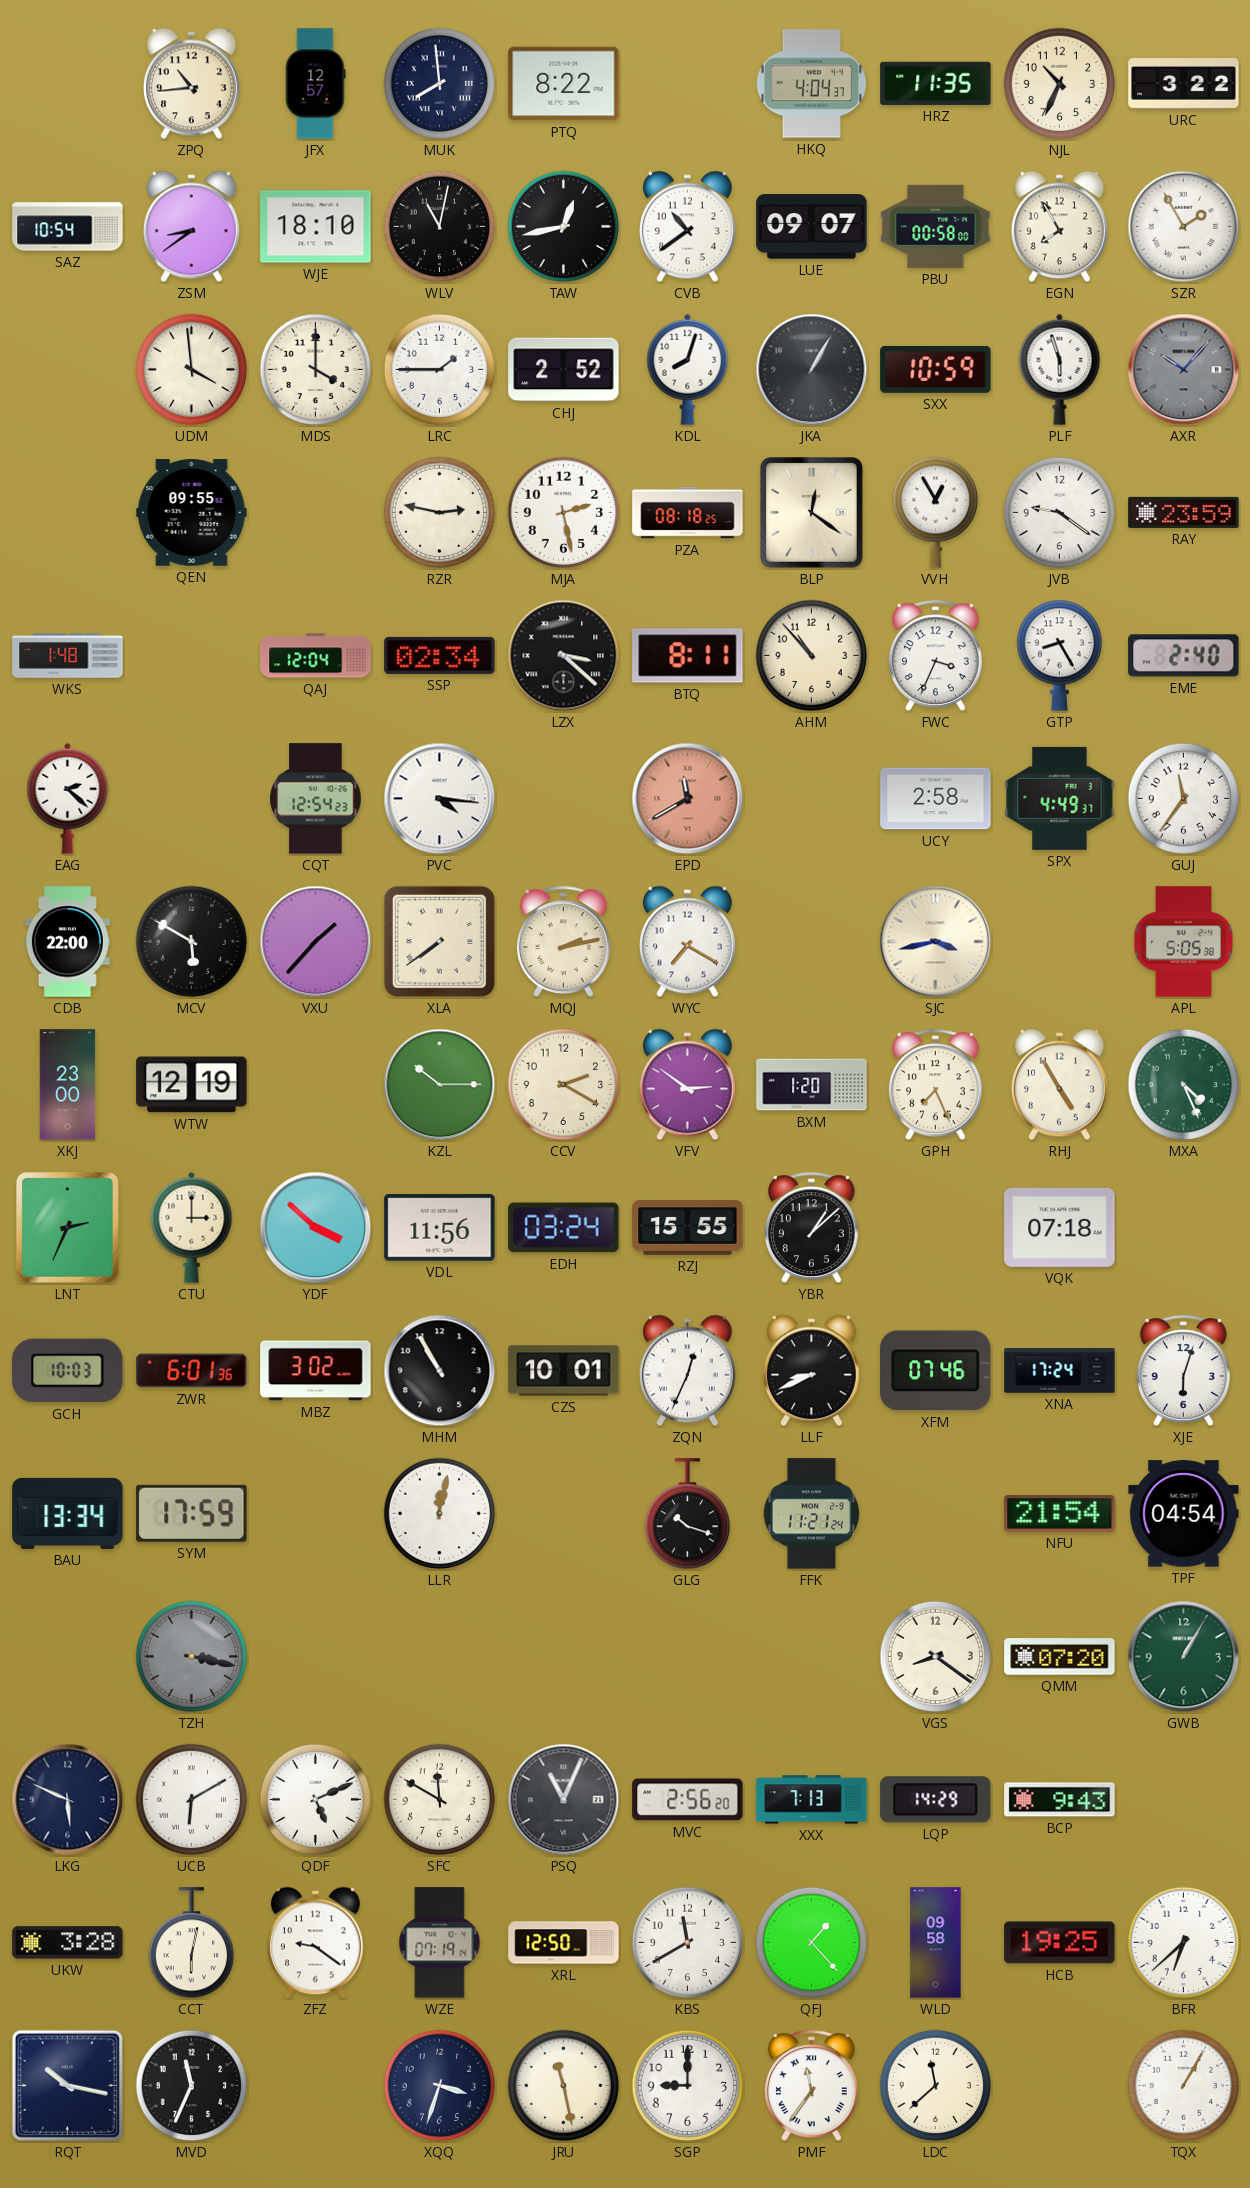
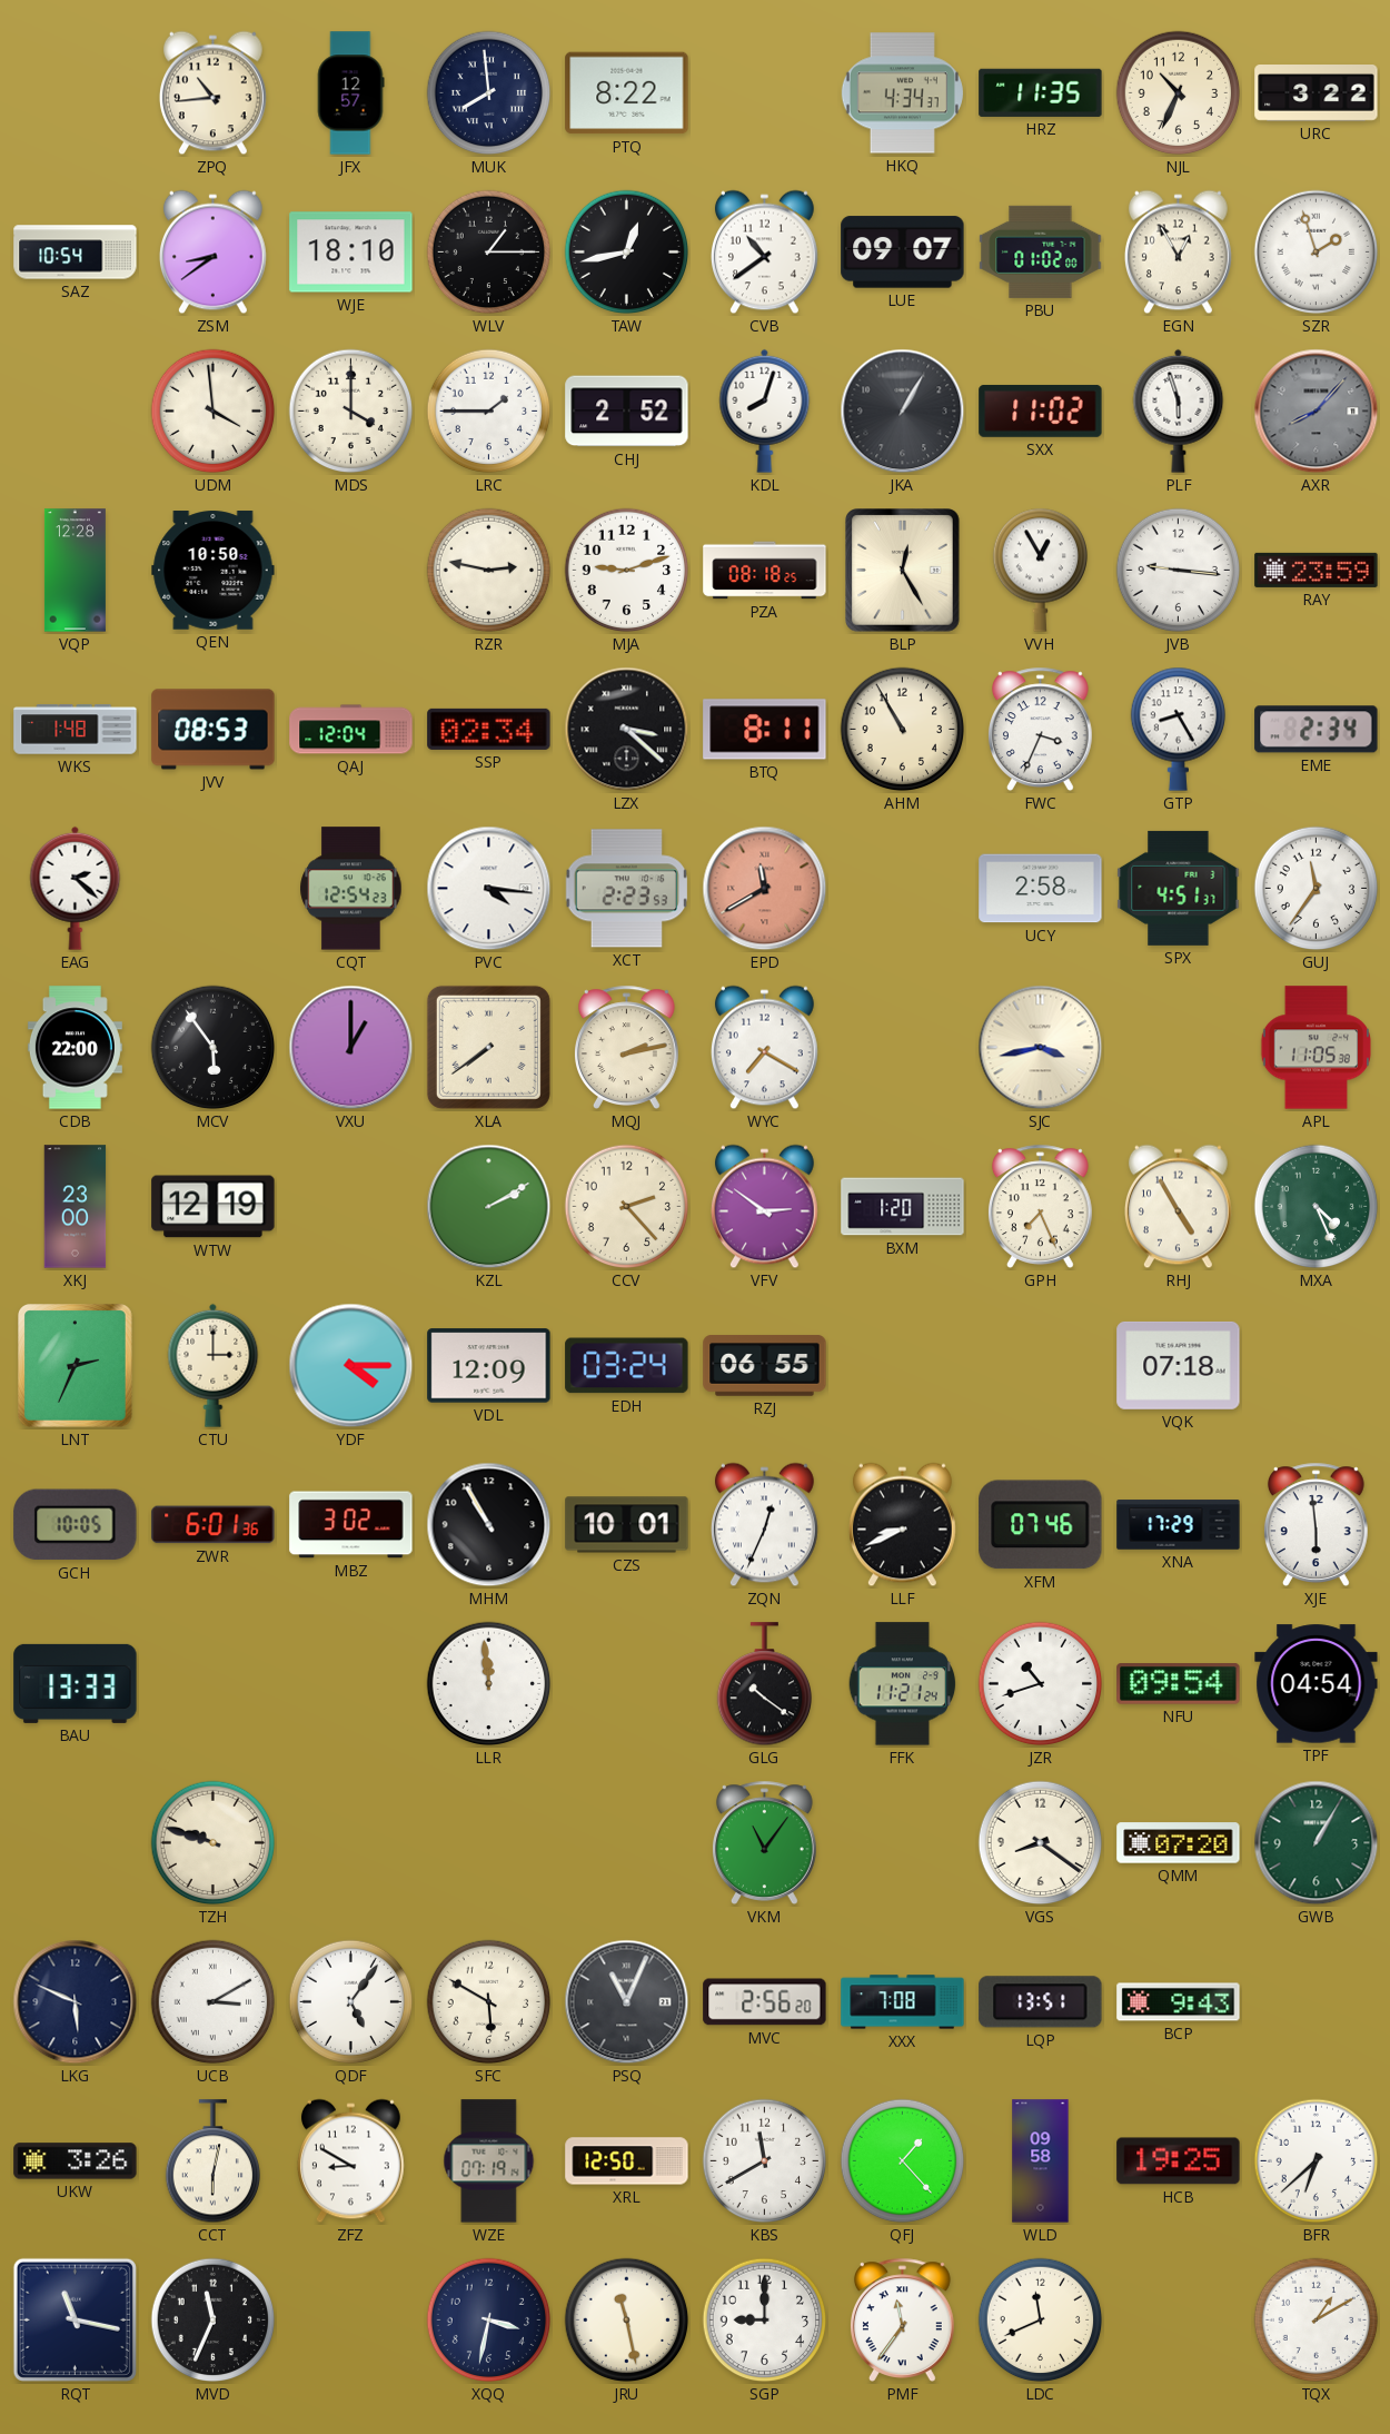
HKQ: 4:04 -> 4:34 (902, 93)
WLV: 11:02 -> 1:15 (489, 253)
PBU: 00:58 -> 01:02 (1041, 251)
EGN: 7:55 -> 12:55 (1179, 253)
SZR: 1:55 -> 1:57 (1317, 253)
SXX: 10:59 -> 11:02 (1041, 410)
AXR: 10:07 -> 8:07 (1317, 412)
VQP: none -> 12:28 (75, 571)
QEN: 09:55 -> 10:50 (214, 571)
MJA: 2:28 -> 9:12 (627, 571)
BLP: 12:21 -> 12:25 (903, 571)
JVB: 9:21 -> 9:16 (1179, 571)
JVV: none -> 08:53 (214, 730)
AHM: 10:53 -> 10:55 (903, 730)
EME: 2:40 -> 2:34 (1317, 730)
XCT: none -> 2:23 (627, 889)
SPX: 4:49 -> 4:51 (1179, 888)
MCV: 5:50 -> 5:54 (214, 1048)
VXU: 1:37 -> 1:00 (351, 1048)
APL: 5:05 -> 11:05 (1315, 1048)
KZL: 10:15 -> 2:10 (489, 1207)
CCV: 2:20 -> 2:23 (627, 1207)
YDF: 3:52 -> 4:15 (351, 1366)
VDL: 11:56 -> 12:09 (489, 1366)
RZJ: 15:55 -> 06:55 (765, 1366)
YBR: 1:08 -> none (811, 1227)
GCH: 10:03 -> 10:05 (76, 1525)
XNA: 17:24 -> 17:29 (1179, 1525)
XJE: 6:03 -> 5:59 (1315, 1524)
BAU: 13:34 -> 13:33 (76, 1683)
SYM: 17:59 -> none (192, 1513)
LLR: 12:02 -> 11:59 (489, 1684)
GLG: 10:18 -> 10:21 (764, 1684)
JZR: none -> 10:42 (1041, 1684)
NFU: 21:54 -> 09:54 (1179, 1684)
TZH: 3:17 -> 9:48 (214, 1843)
TZH dial: grey -> cream (214, 1843)
VKM: none -> 11:06 (764, 1842)
UCB: 6:10 -> 3:10 (214, 2002)
QDF: 5:11 -> 5:06 (351, 2002)
SFC: 11:50 -> 5:50 (489, 2002)
XXX: 7:13 -> 7:08 (903, 2002)
LQP: 14:29 -> 13:51 (1041, 2002)
UKW: 3:28 -> 3:26 (76, 2161)
ZFZ: 9:21 -> 8:50 (351, 2161)
RQT: 10:17 -> 11:17 (75, 2319)
XQQ: 3:33 -> 3:32 (489, 2321)
LDC: 11:38 -> 11:41 (1041, 2321)
TQX: 1:05 -> 1:10 (1317, 2321)
